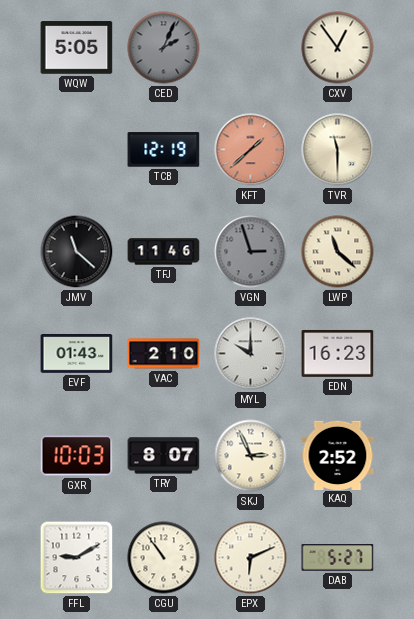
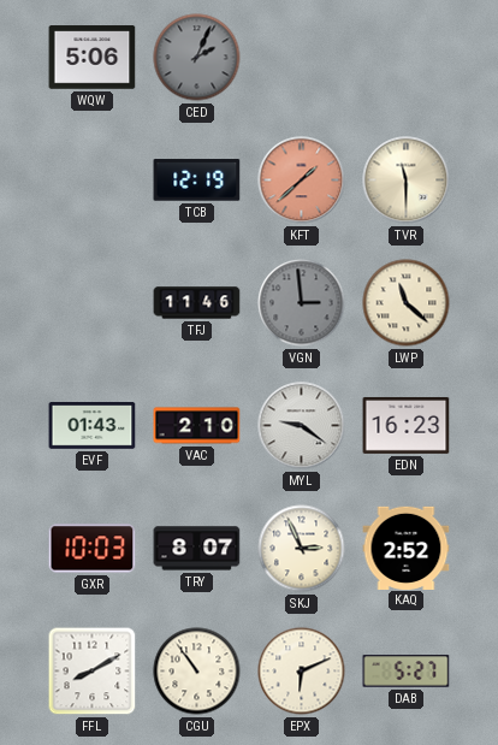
WQW: 5:05 -> 5:06 (93, 58)
CXV: 12:54 -> none (338, 48)
JMV: 11:22 -> none (77, 252)
VGN: 2:57 -> 2:59 (302, 303)
MYL: 10:00 -> 9:21 (302, 426)
FFL: 9:10 -> 8:10 (93, 672)
